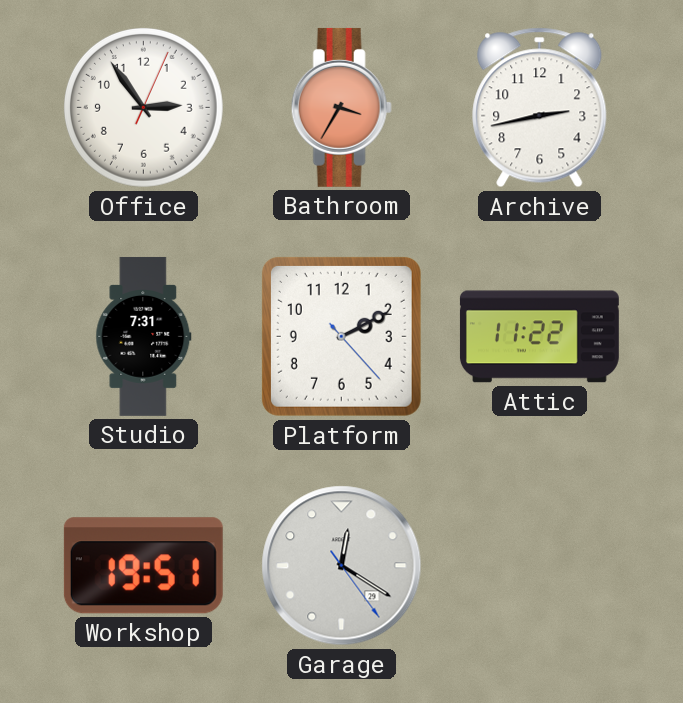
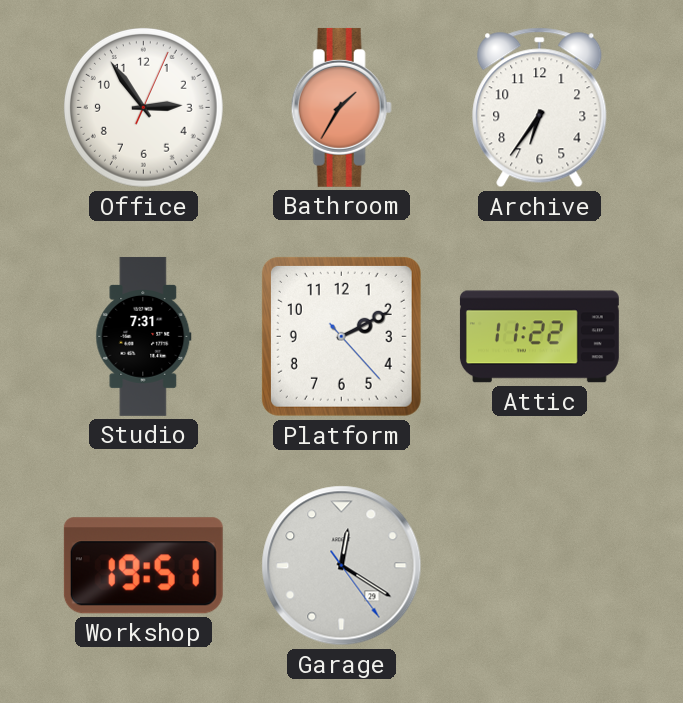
Bathroom: 3:35 -> 1:35 (341, 107)
Archive: 2:43 -> 6:36 (540, 108)
